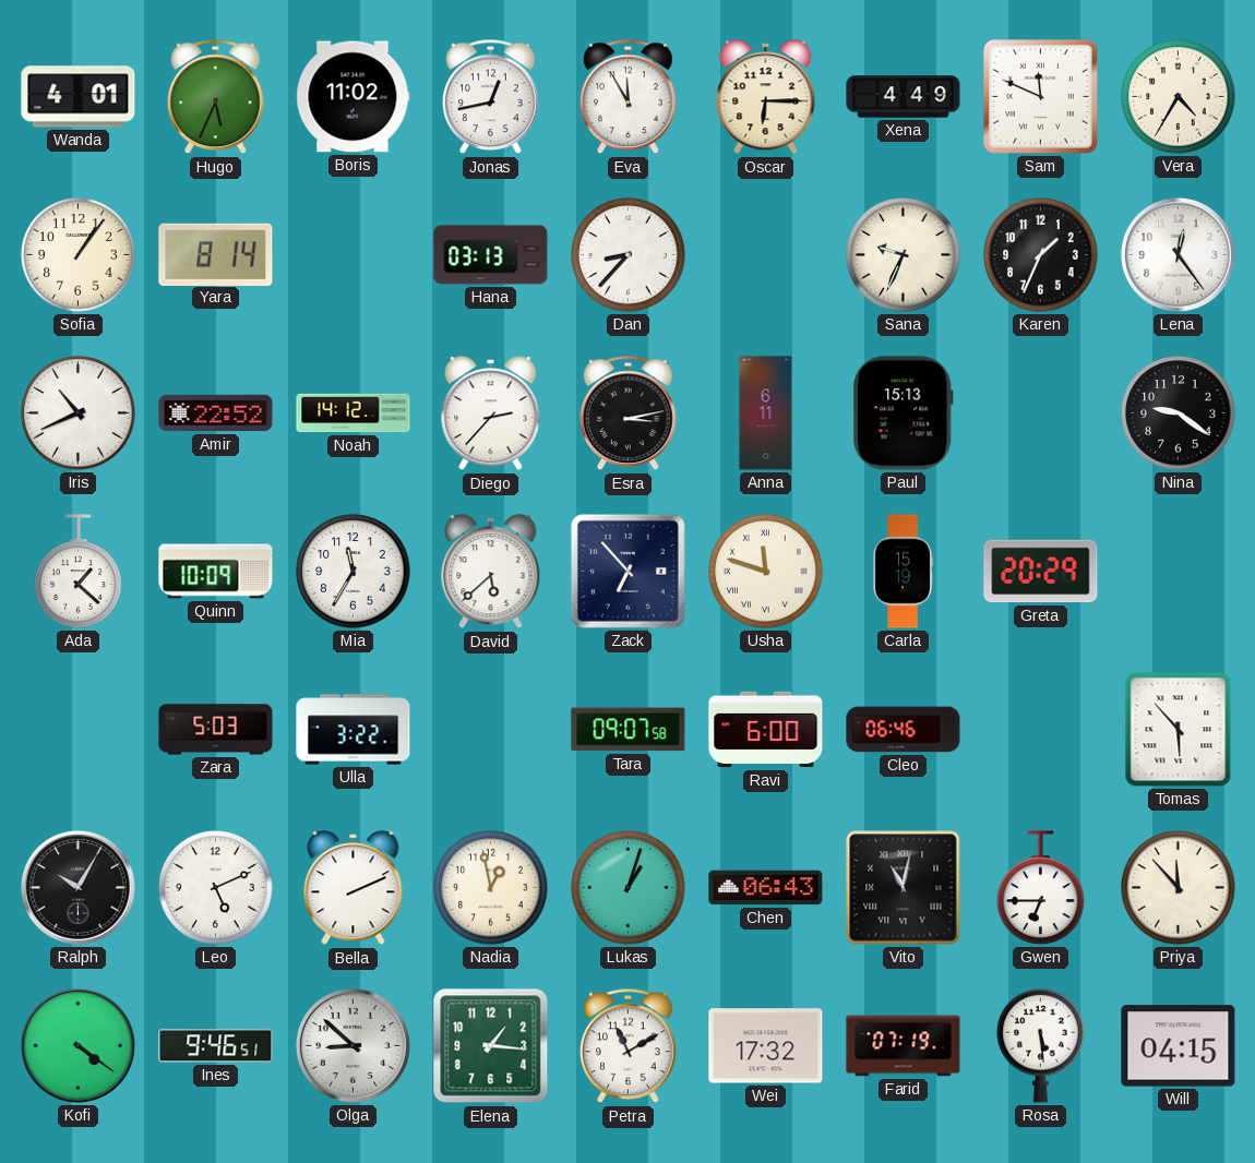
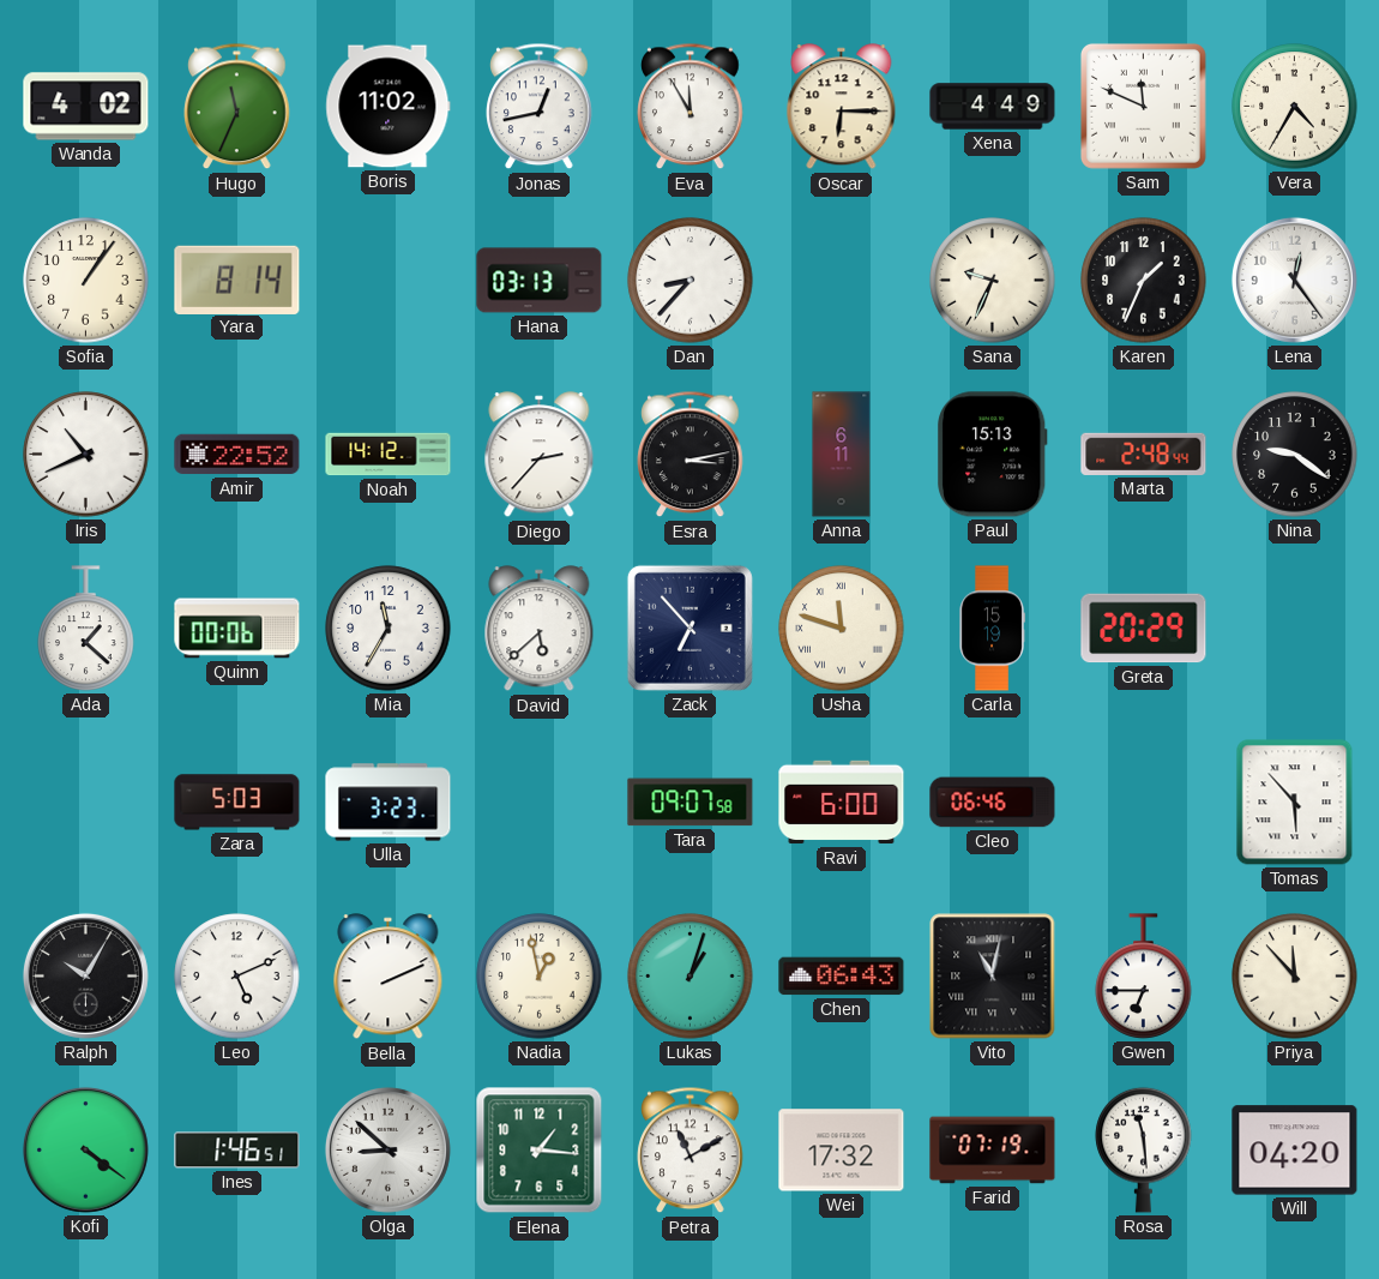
Wanda: 4:01 -> 4:02 (86, 107)
Hugo: 5:34 -> 11:34 (237, 107)
Marta: none -> 2:48 (1144, 454)
Quinn: 10:09 -> 00:06 (237, 629)
Ulla: 3:22 -> 3:23 (389, 803)
Ines: 9:46 -> 1:46 (237, 1151)
Rosa: 5:29 -> 11:29 (1144, 1149)
Will: 04:15 -> 04:20 (1295, 1151)
